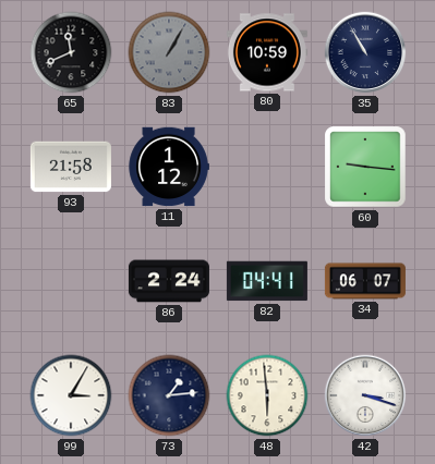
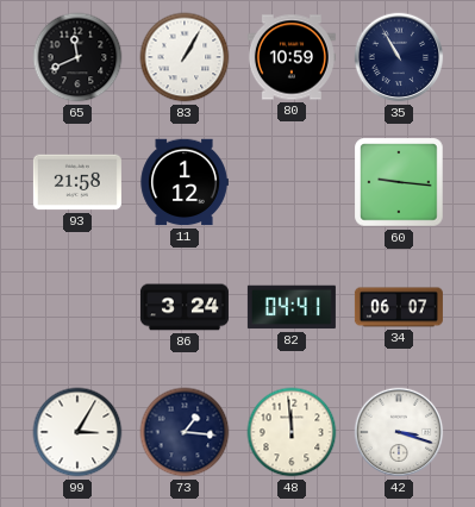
83 dial: grey -> white (185, 57)
86: 2:24 -> 3:24 (185, 307)
73: 1:14 -> 1:16 (185, 432)
48: 5:59 -> 11:59 (292, 432)
